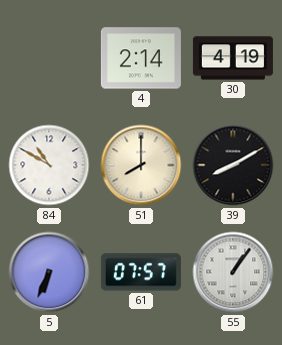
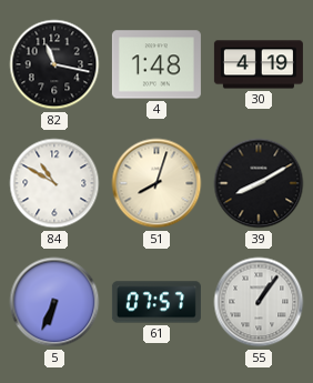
82: none -> 11:17 (54, 64)
4: 2:14 -> 1:48 (156, 64)
51: 8:00 -> 8:03 (156, 183)
